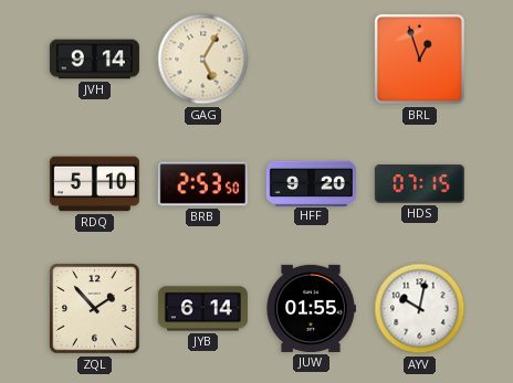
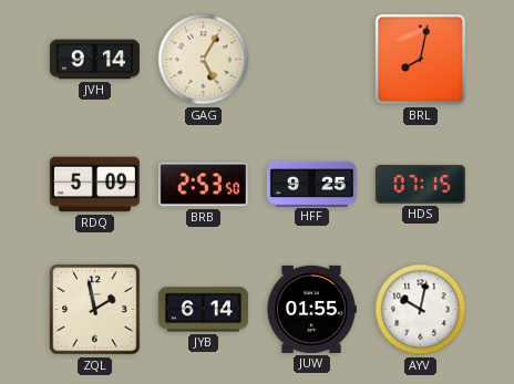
BRL: 12:57 -> 8:02 (420, 59)
RDQ: 5:10 -> 5:09 (94, 185)
HFF: 9:20 -> 9:25 (311, 184)
ZQL: 1:53 -> 1:58 (95, 310)
